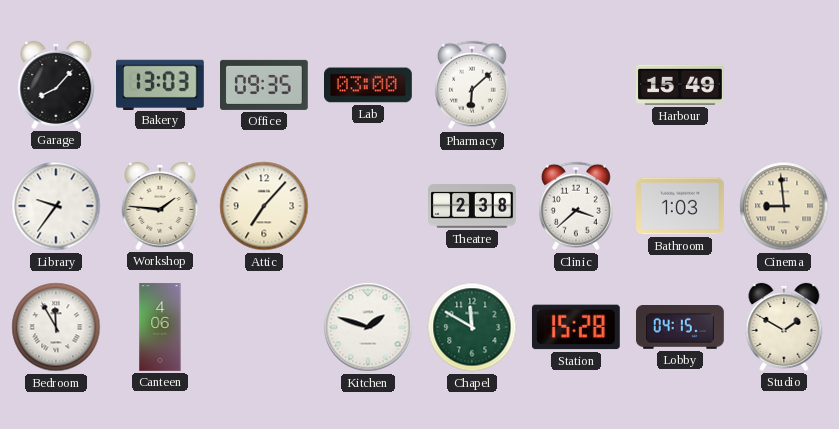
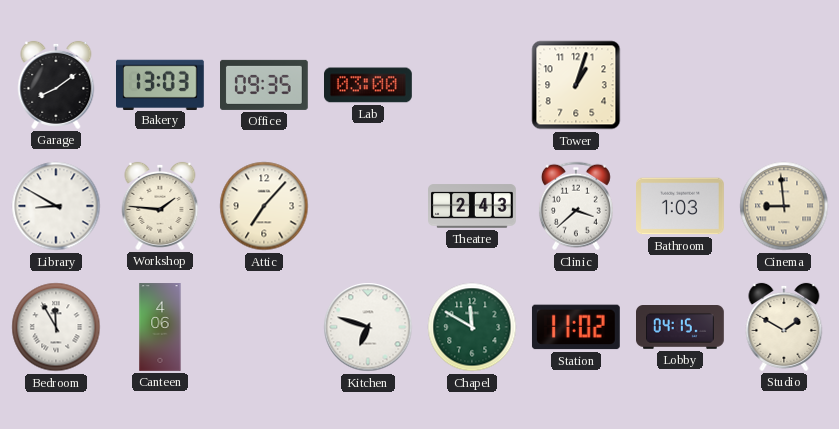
Garage: 8:07 -> 8:09 (56, 85)
Pharmacy: 6:08 -> none (472, 85)
Tower: none -> 1:03 (576, 85)
Harbour: 15:49 -> none (681, 85)
Library: 9:36 -> 8:50 (56, 206)
Theatre: 2:38 -> 2:43 (473, 206)
Kitchen: 1:48 -> 6:48 (368, 327)
Station: 15:28 -> 11:02 (576, 327)
